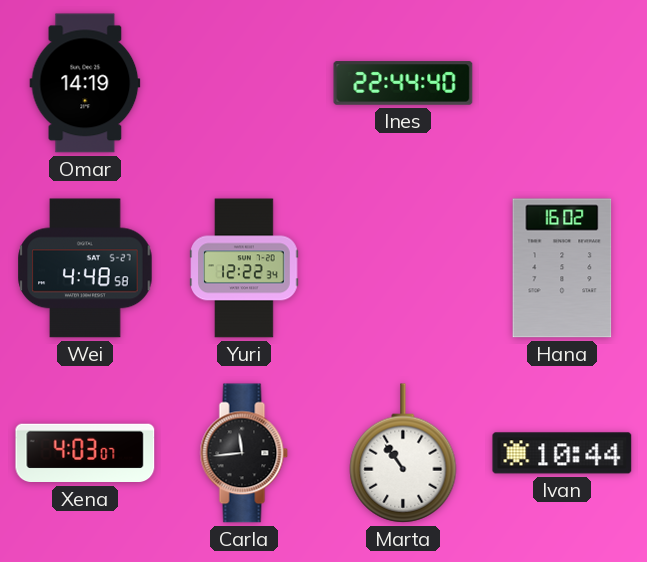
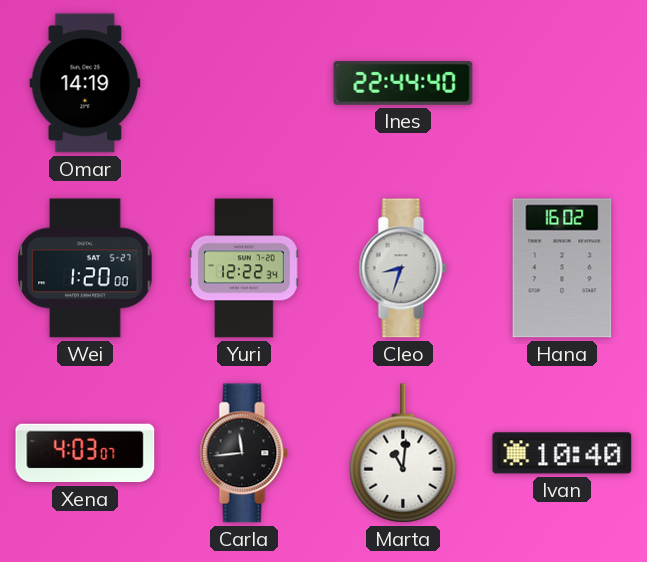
Wei: 4:48 -> 1:20 (85, 268)
Cleo: none -> 8:33 (403, 268)
Marta: 10:54 -> 11:01 (403, 453)
Ivan: 10:44 -> 10:40 (562, 453)
